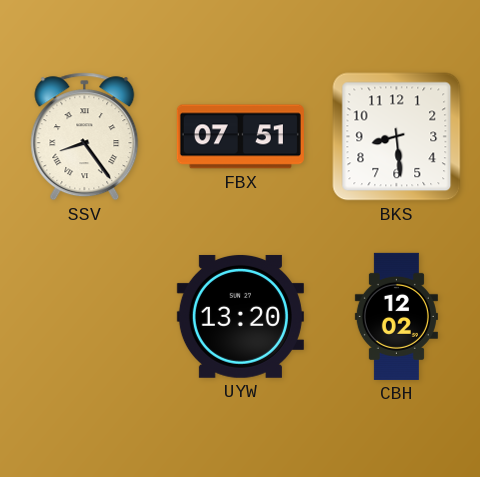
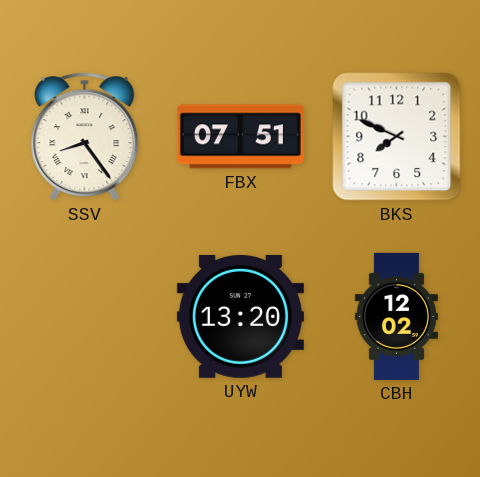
BKS: 8:29 -> 7:49 (397, 137)
